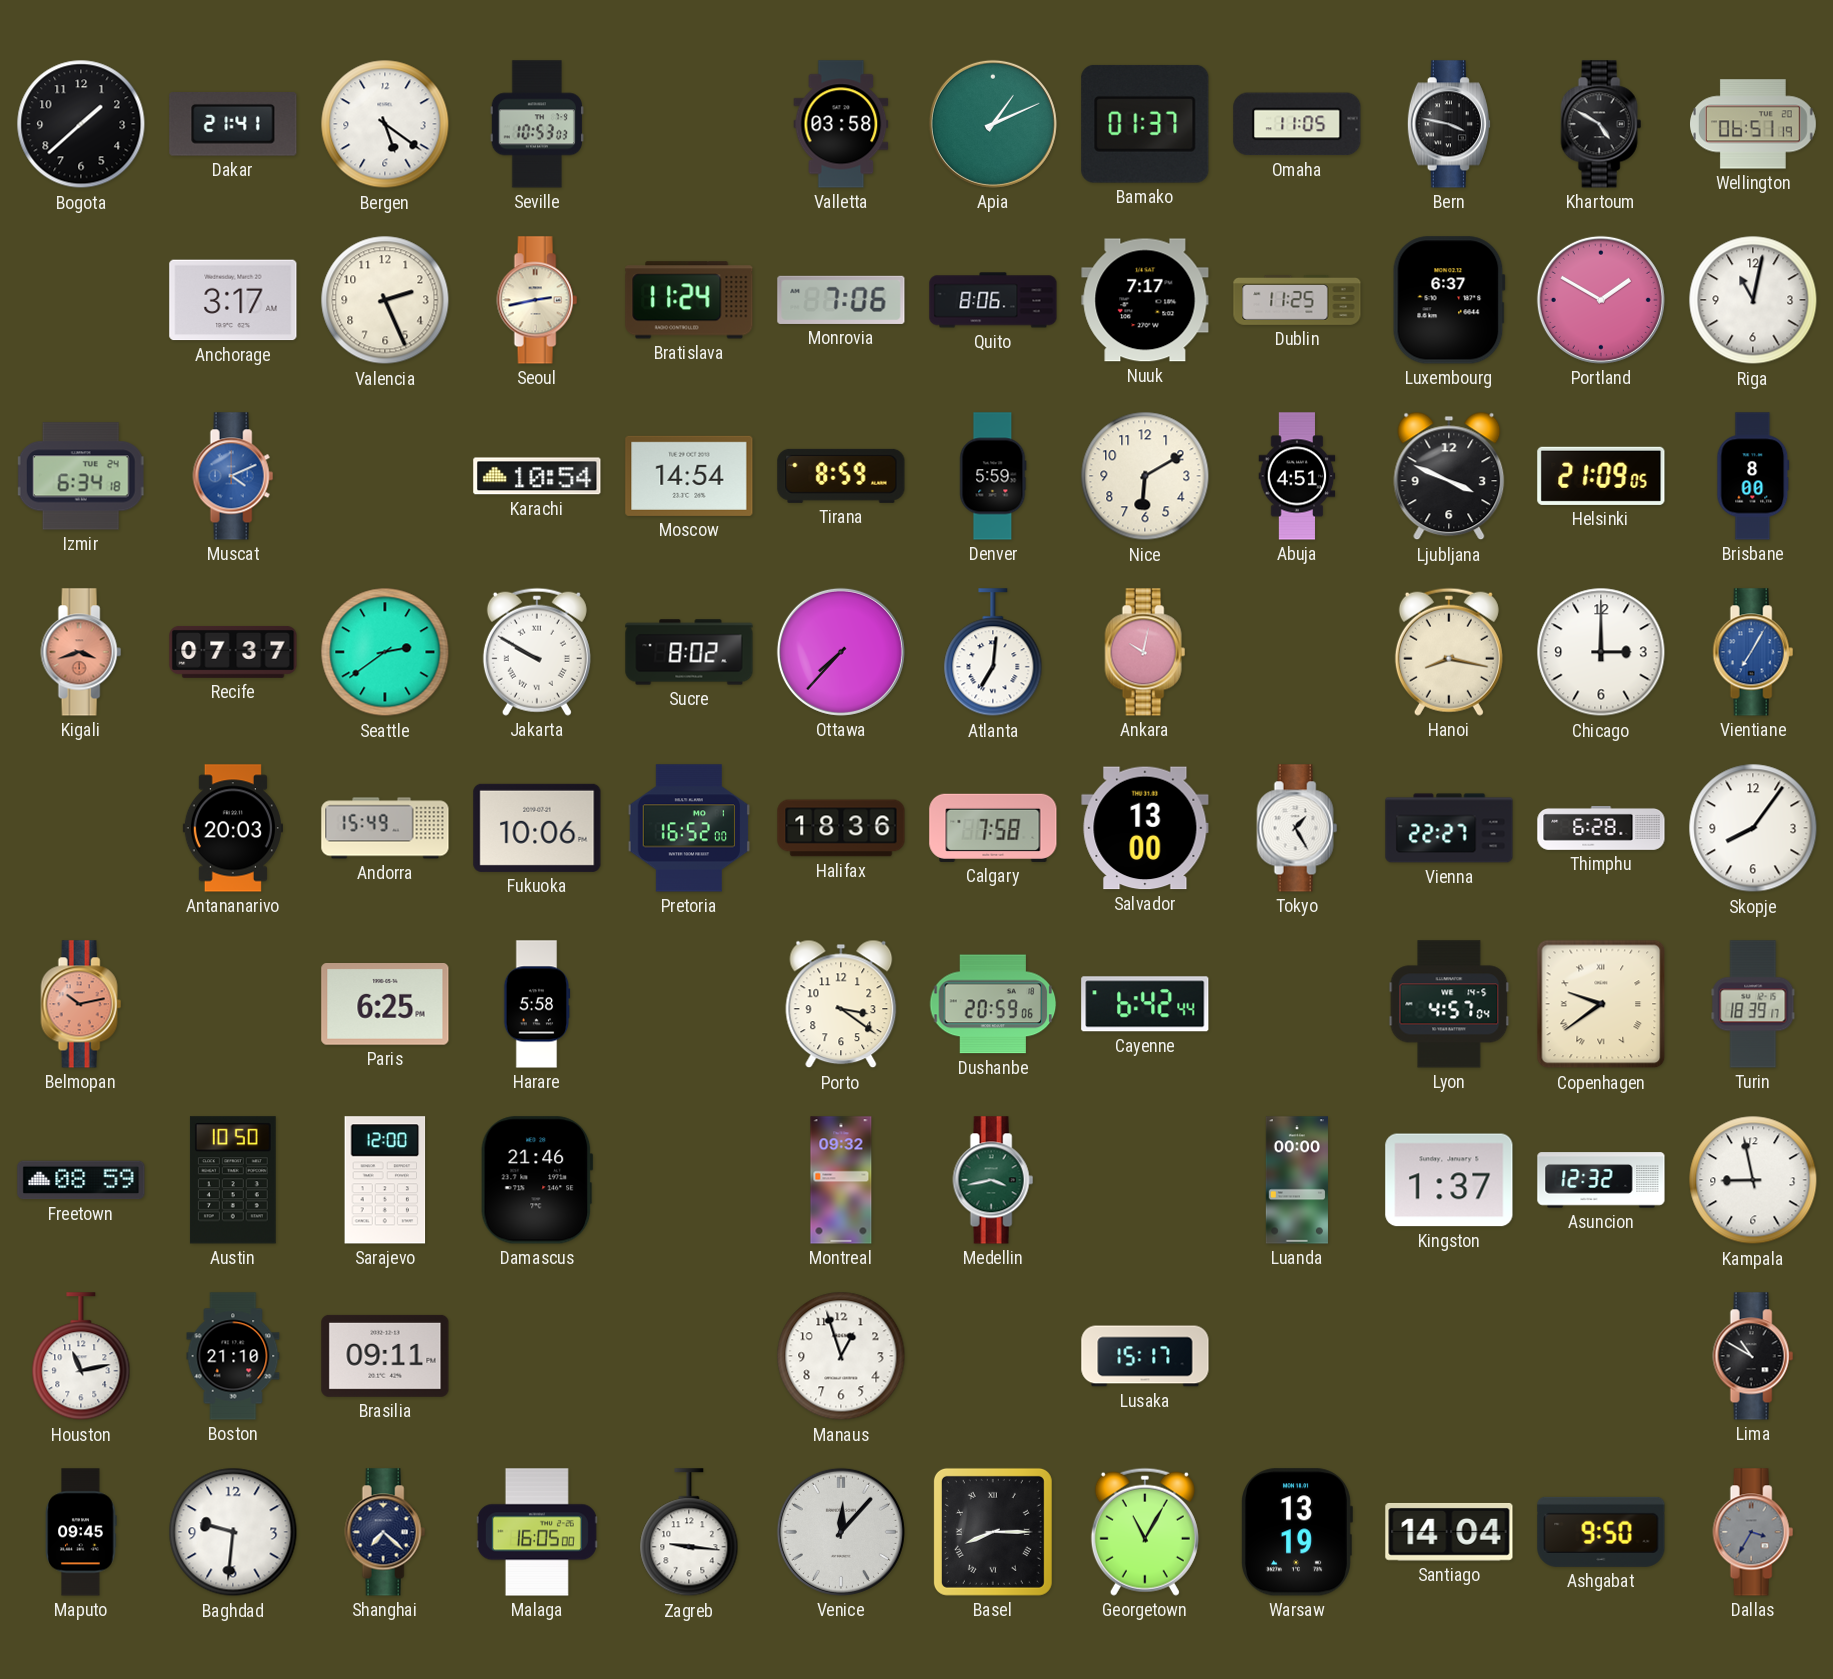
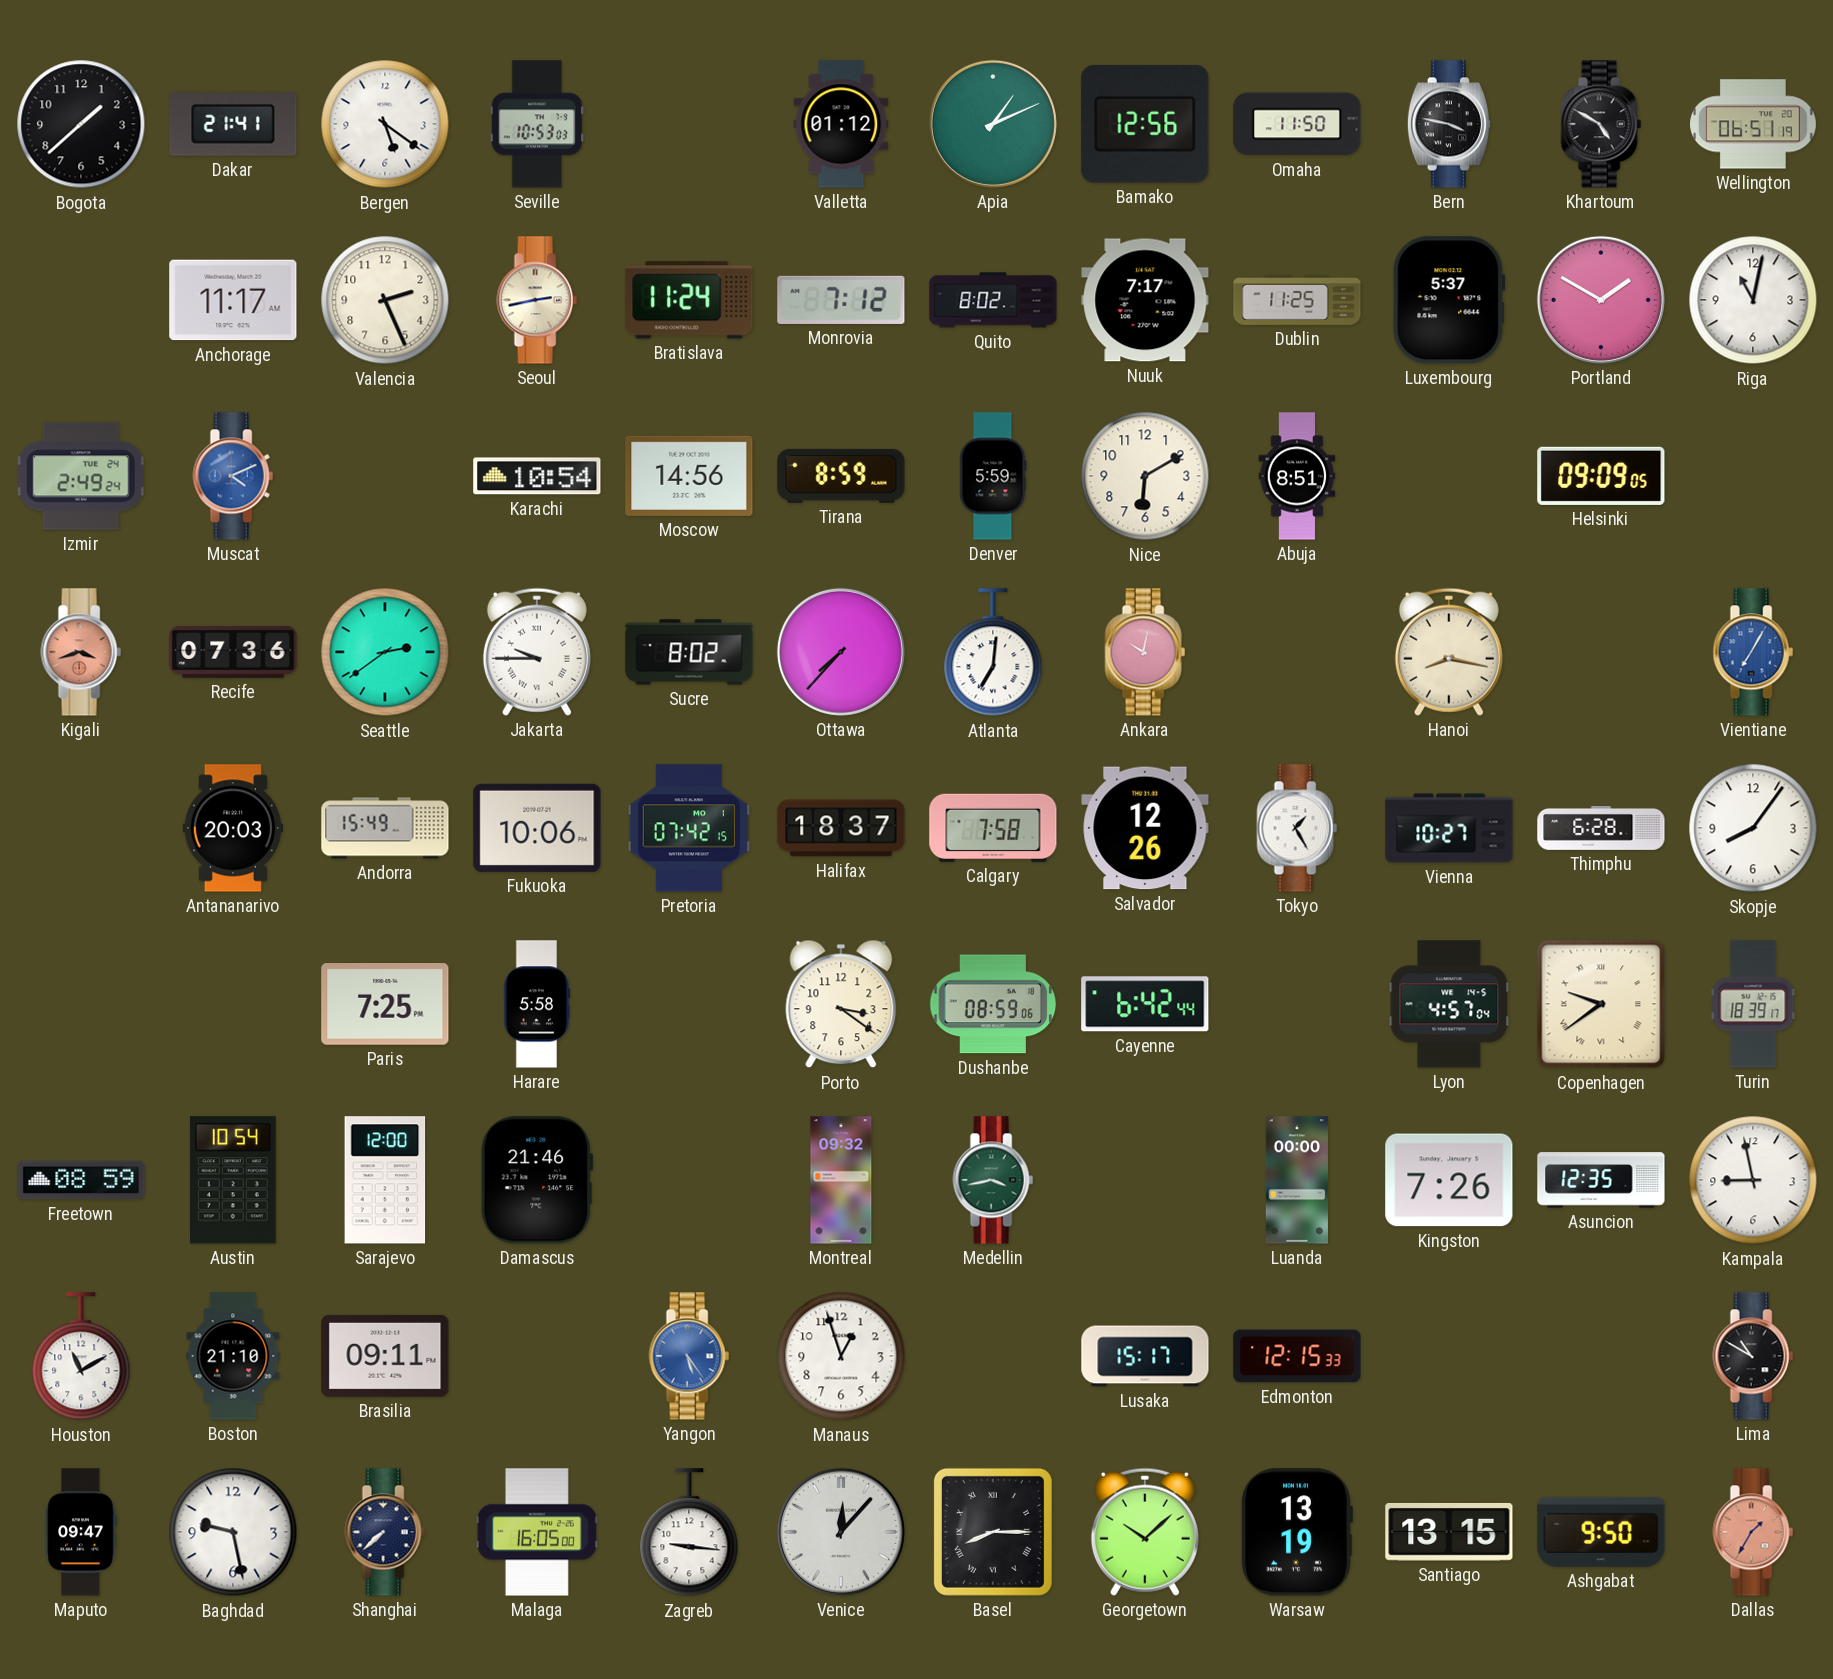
Valletta: 03:58 -> 01:12 (841, 124)
Bamako: 01:37 -> 12:56 (1145, 124)
Omaha: 11:05 -> 11:50 (1297, 124)
Anchorage: 3:17 -> 11:17 (233, 300)
Monrovia: 7:06 -> 7:12 (841, 300)
Quito: 8:06 -> 8:02 (993, 300)
Luxembourg: 6:37 -> 5:37 (1449, 300)
Izmir: 6:34 -> 2:49 (81, 476)
Moscow: 14:54 -> 14:56 (689, 476)
Abuja: 4:51 -> 8:51 (1297, 476)
Ljubljana: 3:49 -> none (1449, 476)
Helsinki: 21:09 -> 09:09 (1601, 476)
Brisbane: 8:00 -> none (1753, 476)
Recife: 07:37 -> 07:36 (233, 652)
Jakarta: 9:50 -> 9:45 (537, 652)
Chicago: 3:00 -> none (1601, 652)
Pretoria: 16:52 -> 07:42 (689, 828)
Halifax: 18:36 -> 18:37 (841, 828)
Salvador: 13:00 -> 12:26 (1145, 828)
Vienna: 22:27 -> 10:27 (1449, 828)
Belmopan: 10:13 -> none (81, 1004)
Paris: 6:25 -> 7:25 (385, 1005)
Dushanbe: 20:59 -> 08:59 (993, 1004)
Austin: 10:50 -> 10:54 (233, 1180)
Kingston: 1:37 -> 7:26 (1449, 1180)
Asuncion: 12:32 -> 12:35 (1601, 1180)
Houston: 11:13 -> 11:10 (81, 1357)
Yangon: none -> 5:24 (689, 1356)
Edmonton: none -> 12:15 (1297, 1356)
Maputo: 09:45 -> 09:47 (81, 1532)
Baghdad: 9:31 -> 9:28 (233, 1532)
Shanghai: 7:22 -> 7:38 (385, 1532)
Georgetown: 11:05 -> 10:08 (1145, 1532)
Santiago: 14:04 -> 13:15 (1449, 1532)
Dallas: 3:35 -> 1:35 (1753, 1532)
Dallas dial: grey -> salmon (1753, 1532)
